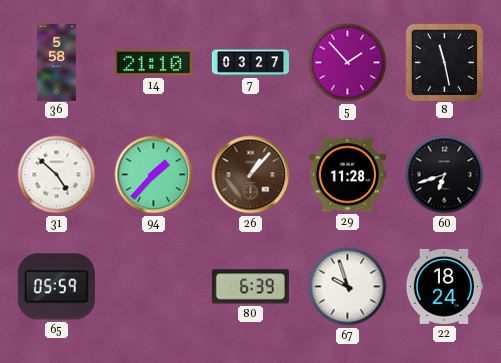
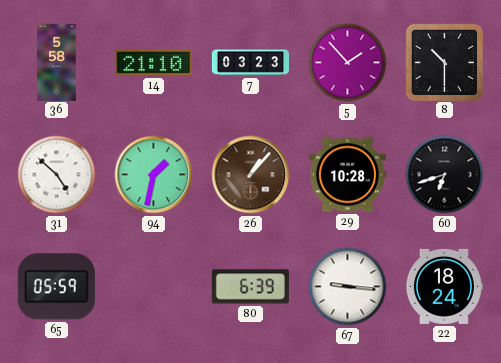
7: 03:27 -> 03:23 (250, 63)
8: 11:28 -> 10:30 (444, 62)
94: 1:37 -> 1:32 (154, 175)
29: 11:28 -> 10:28 (347, 175)
67: 9:57 -> 9:16 (348, 287)
